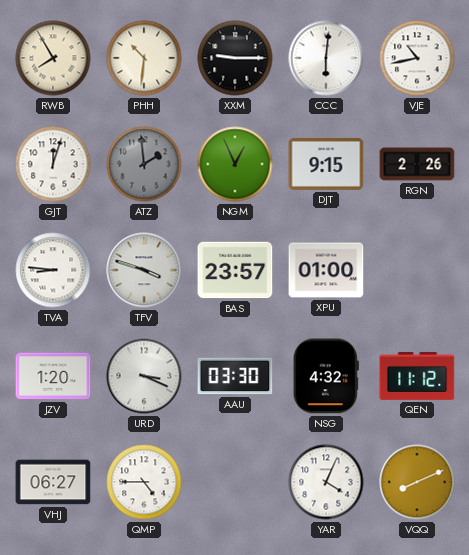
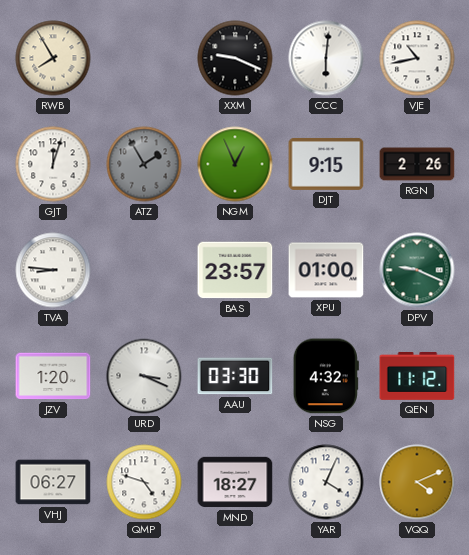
PHH: 10:31 -> none (144, 58)
XXM: 9:15 -> 9:19 (235, 58)
ATZ: 1:59 -> 1:55 (144, 164)
TFV: 3:48 -> none (144, 270)
DPV: none -> 9:19 (417, 270)
QMP: 4:45 -> 4:48 (144, 482)
MND: none -> 18:27 (235, 482)
VQQ: 8:11 -> 4:11 (417, 482)
